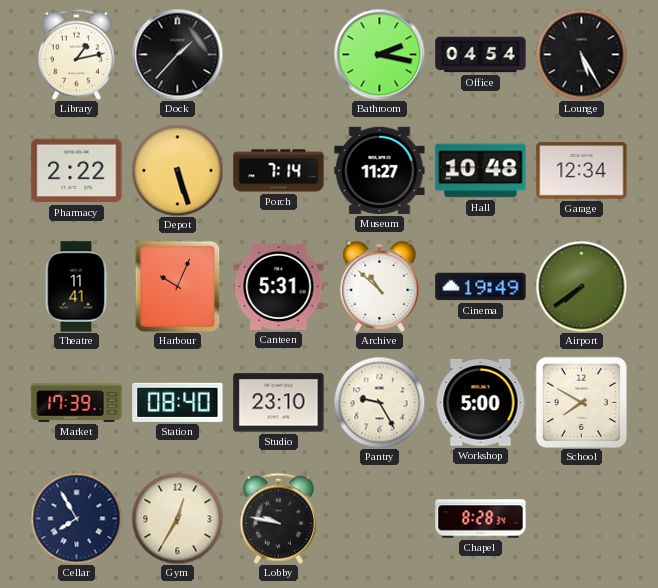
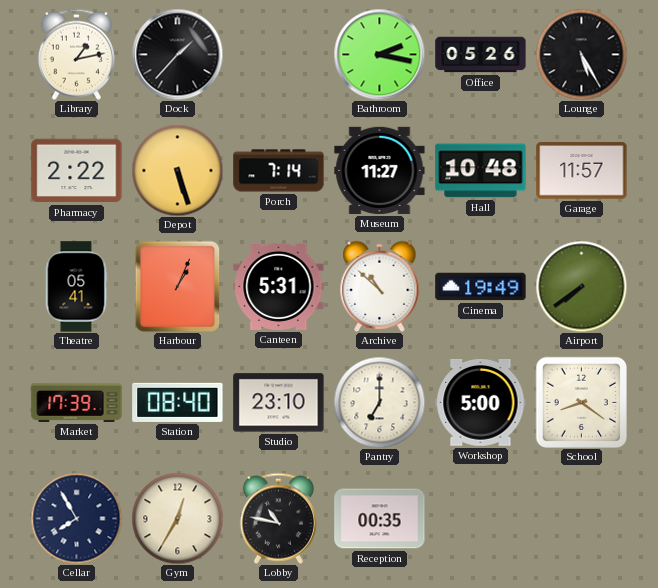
Office: 04:54 -> 05:26 (481, 55)
Garage: 12:34 -> 11:57 (582, 171)
Theatre: 11:41 -> 05:41 (76, 287)
Harbour: 10:04 -> 1:04 (178, 286)
Pantry: 9:25 -> 7:00 (379, 402)
School: 7:50 -> 8:21 (581, 402)
Lobby: 9:47 -> 10:47 (278, 518)
Reception: none -> 00:35 (380, 519)
Chapel: 8:28 -> none (481, 519)
